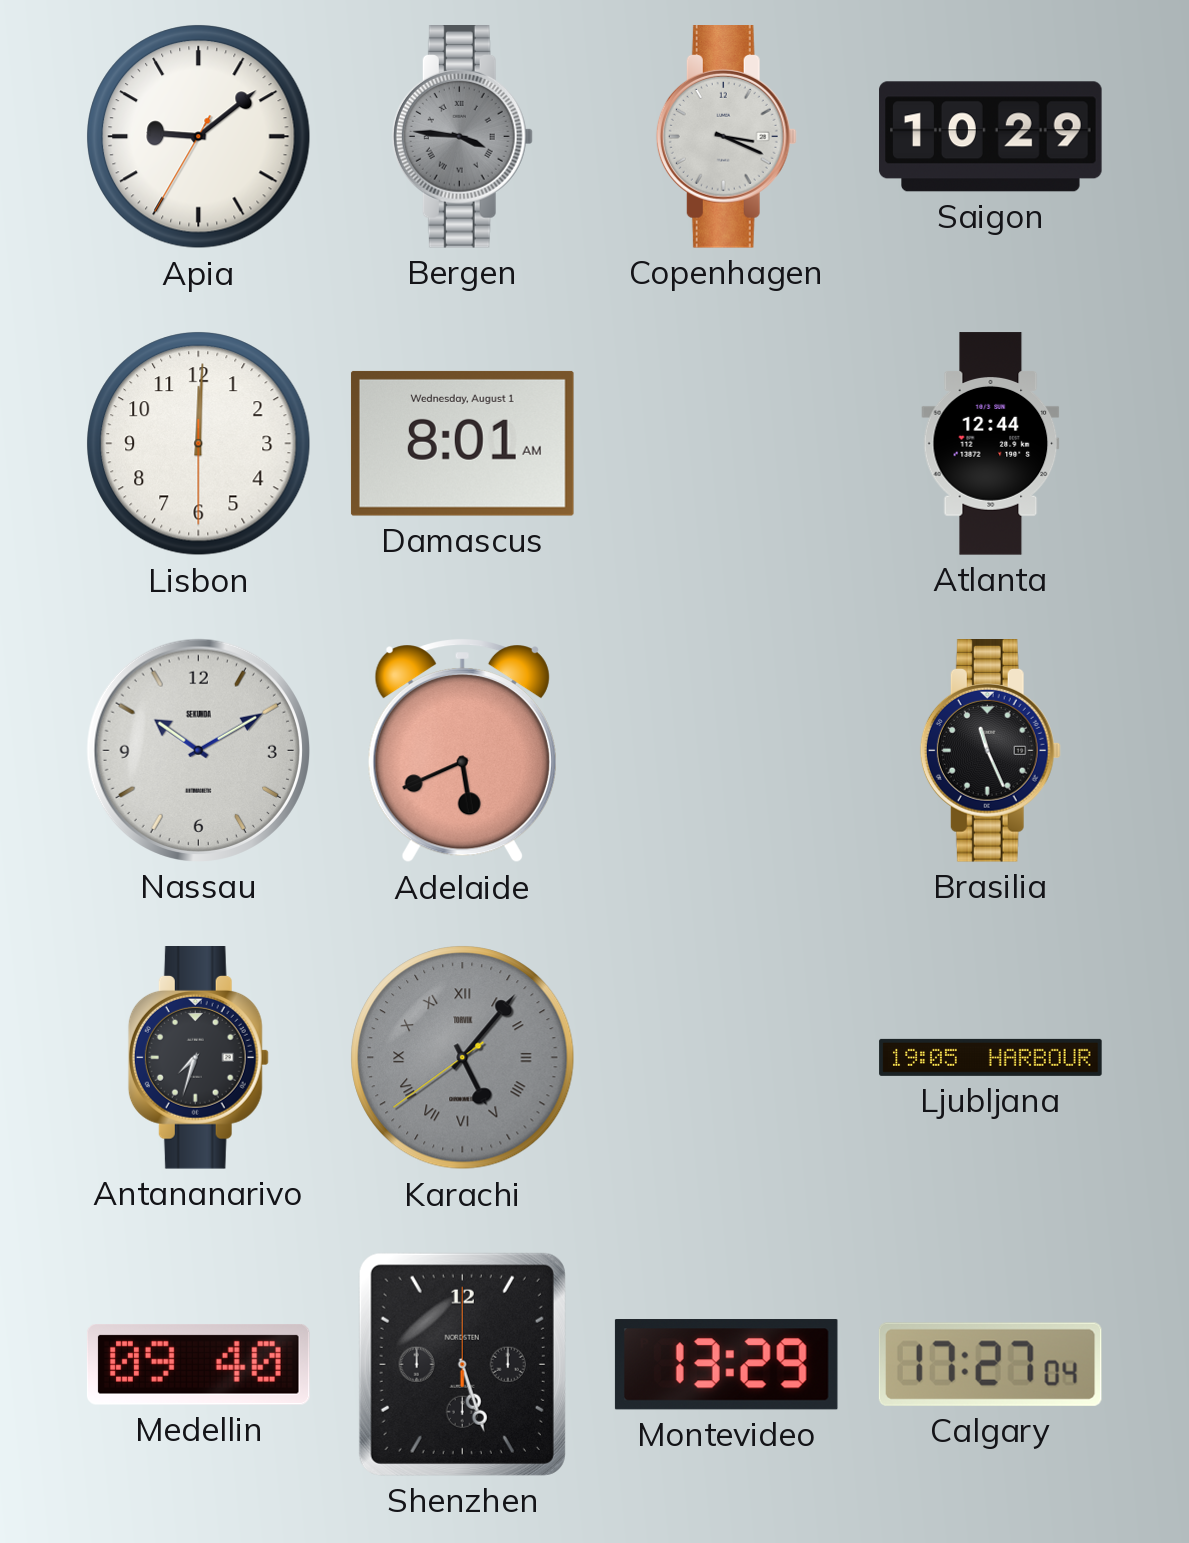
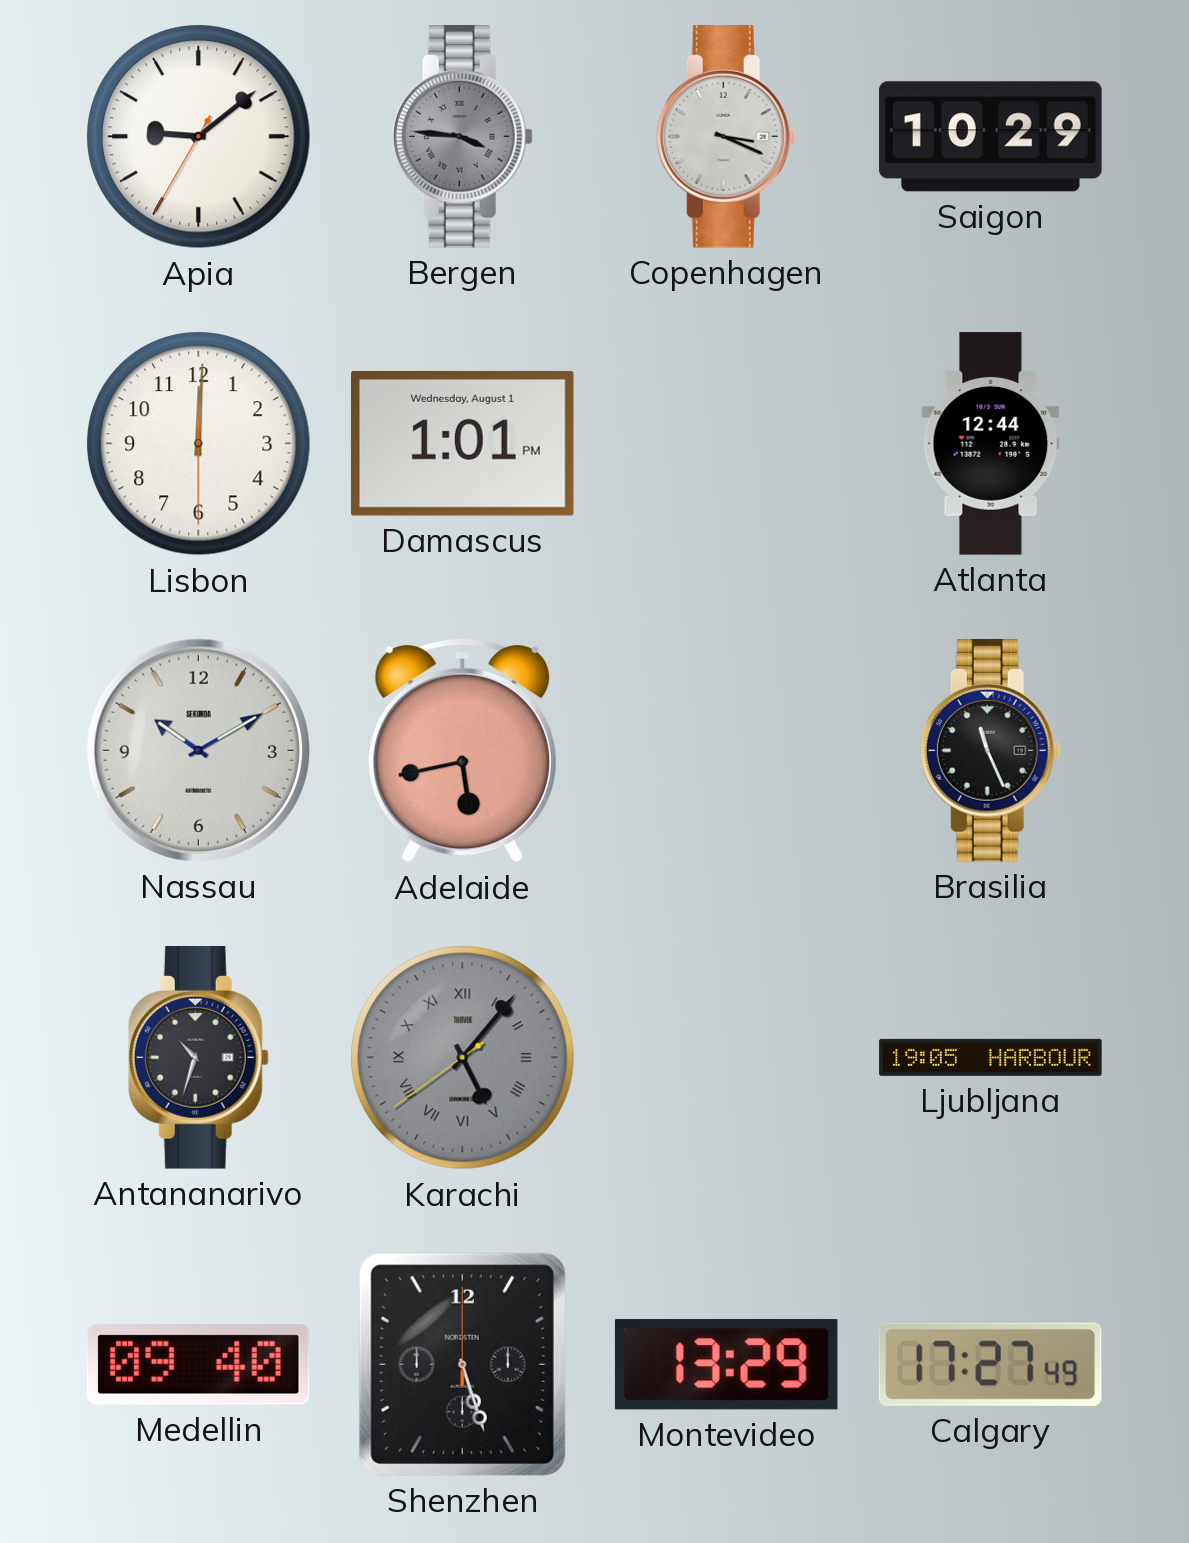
Damascus: 8:01 -> 1:01 (462, 443)
Adelaide: 5:41 -> 5:43 (462, 751)
Antananarivo: 7:33 -> 10:33 (198, 1058)
Calgary: 17:27:04 -> 17:27:49 (990, 1364)
